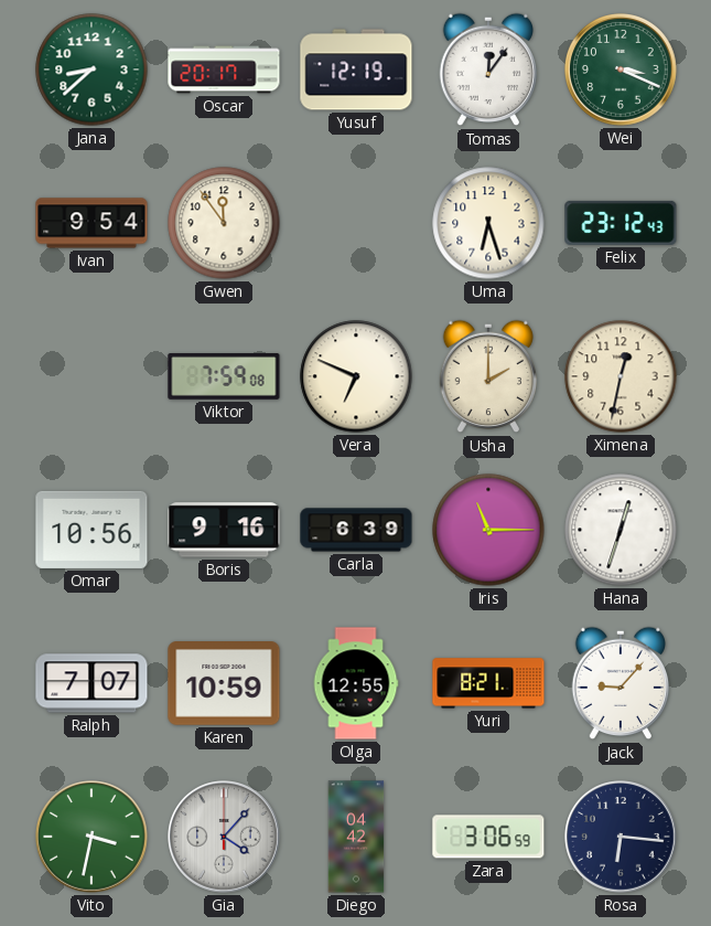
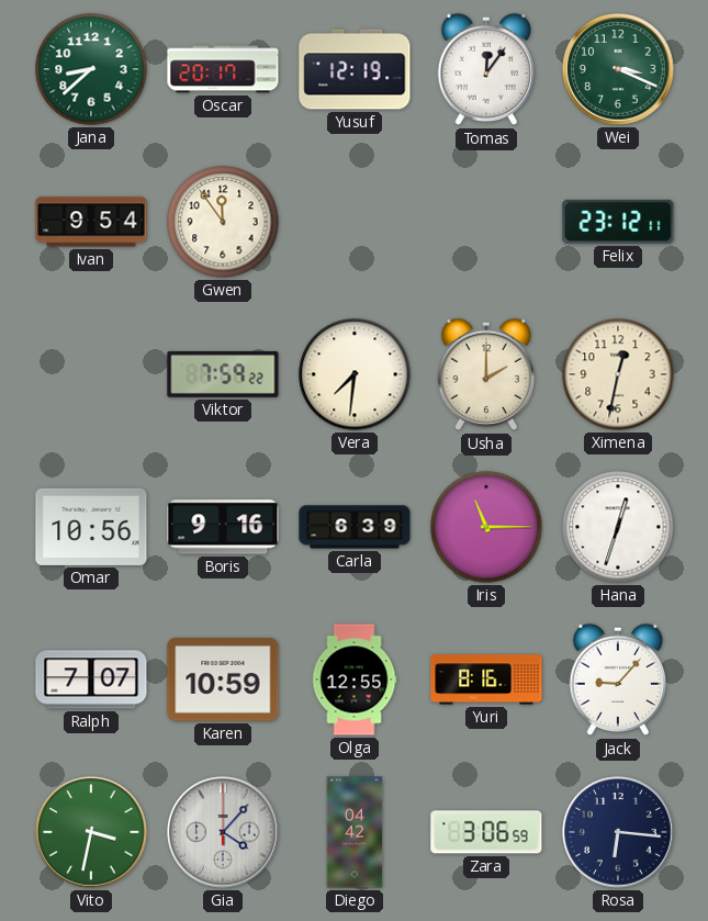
Uma: 6:27 -> none (488, 223)
Felix: 23:12:43 -> 23:12:11 (618, 222)
Viktor: 7:59:08 -> 7:59:22 (223, 375)
Vera: 6:49 -> 7:31 (355, 374)
Yuri: 8:21 -> 8:16 (486, 679)
